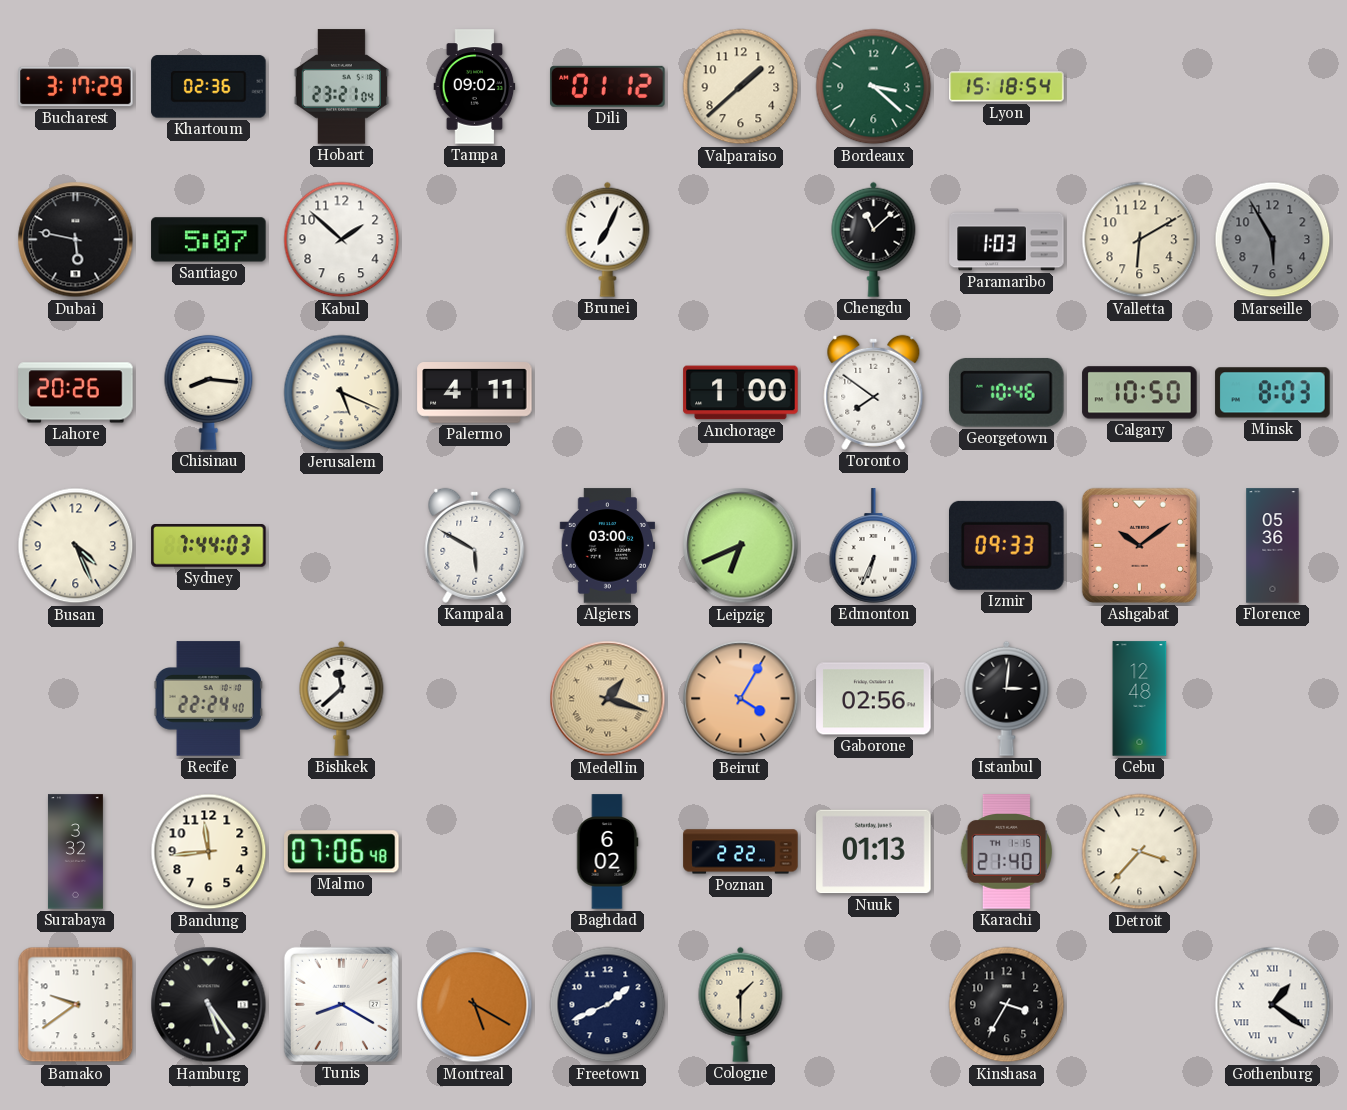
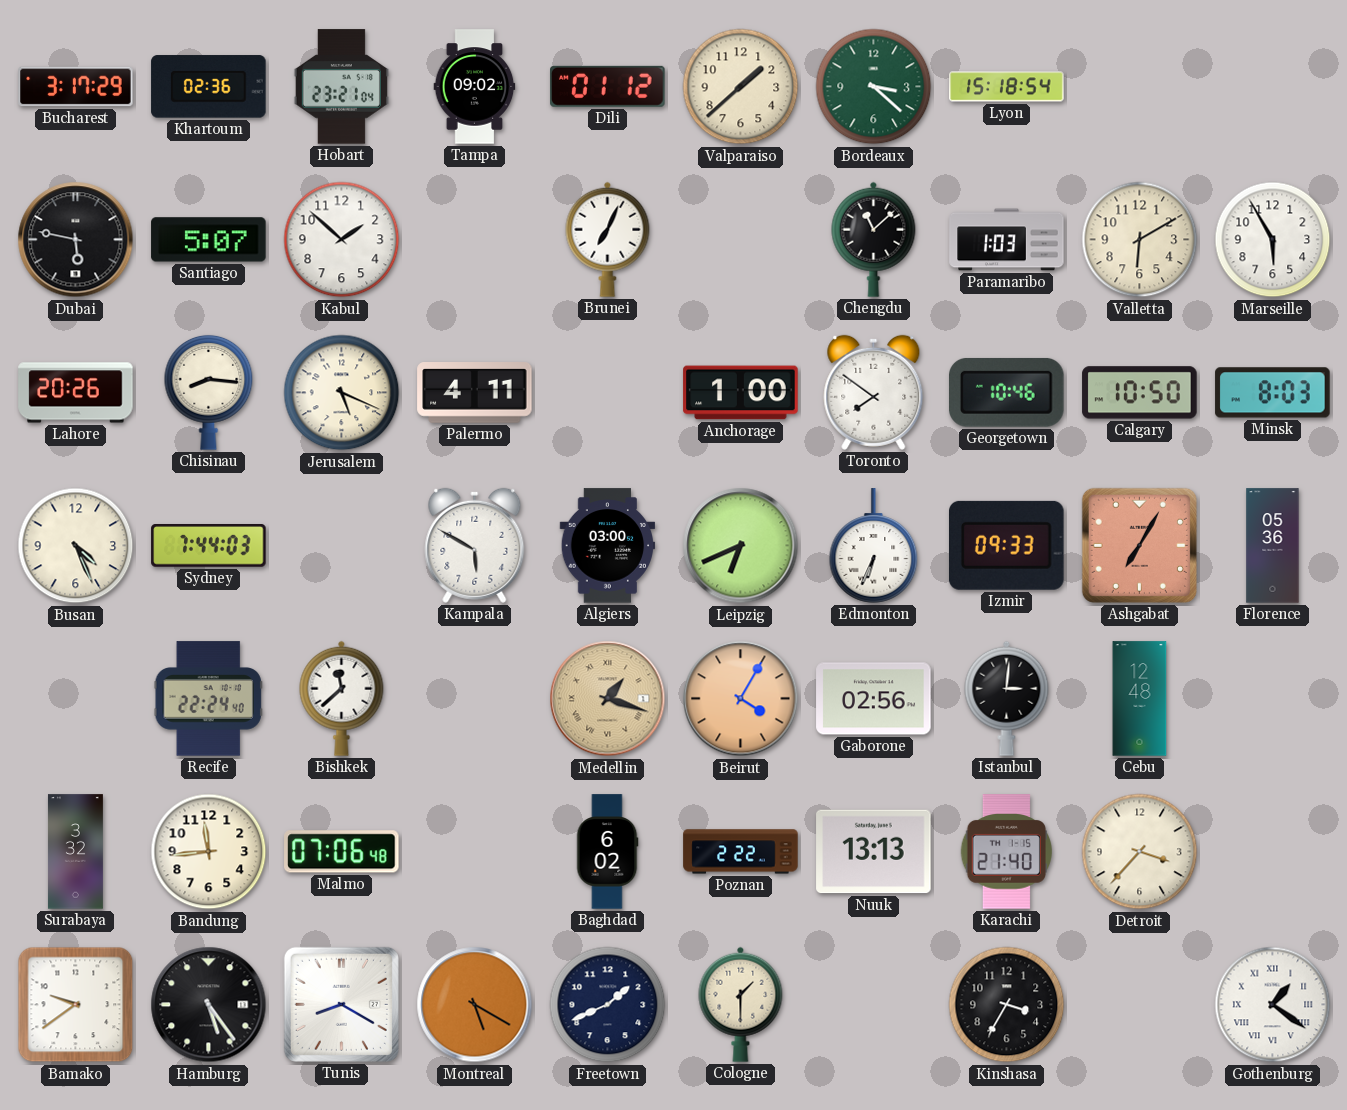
Marseille dial: grey -> white (1273, 240)
Ashgabat: 10:09 -> 7:05 (1139, 545)
Nuuk: 01:13 -> 13:13 (874, 852)
